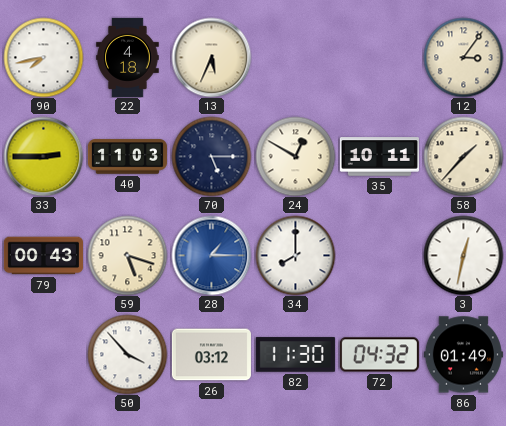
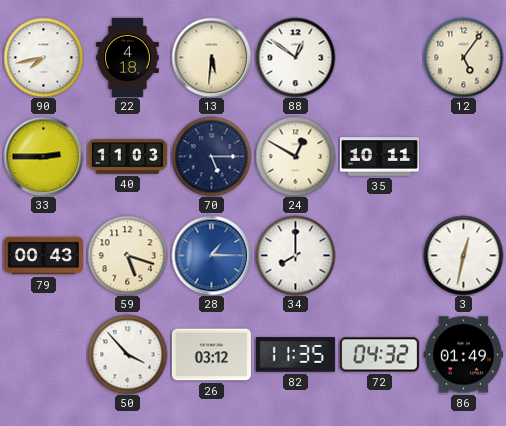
13: 5:34 -> 5:31 (211, 57)
88: none -> 12:51 (295, 57)
12: 3:06 -> 5:06 (463, 57)
58: 1:37 -> none (463, 156)
82: 11:30 -> 11:35 (295, 355)
